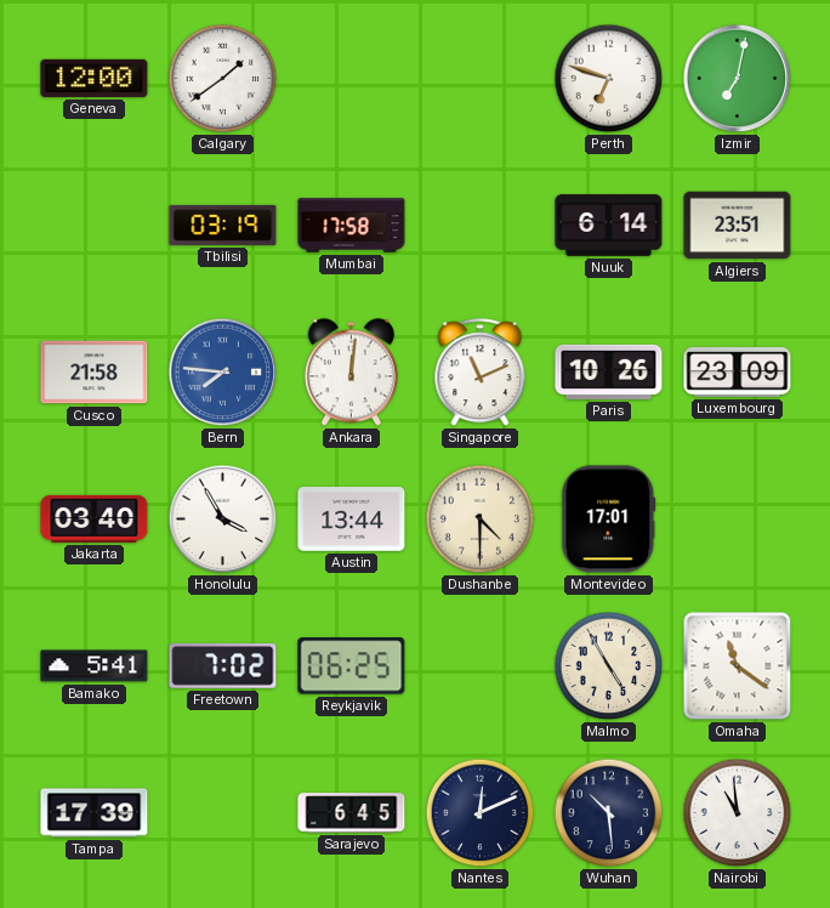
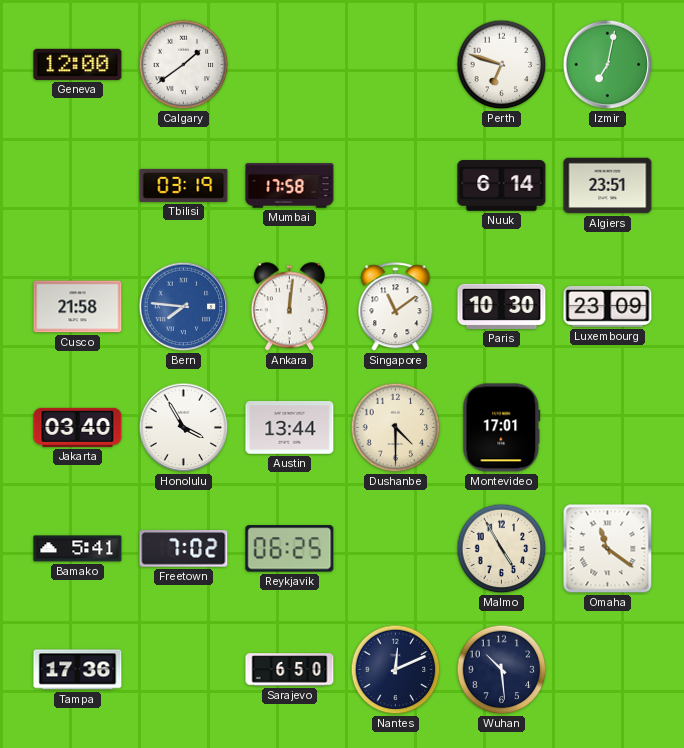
Singapore: 11:11 -> 11:09 (396, 307)
Paris: 10:26 -> 10:30 (502, 306)
Tampa: 17:39 -> 17:36 (78, 670)
Sarajevo: 6:45 -> 6:50 (290, 670)
Nairobi: 10:59 -> none (738, 813)
